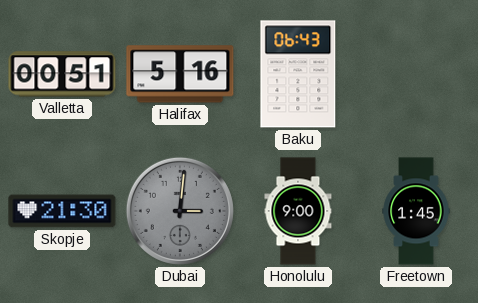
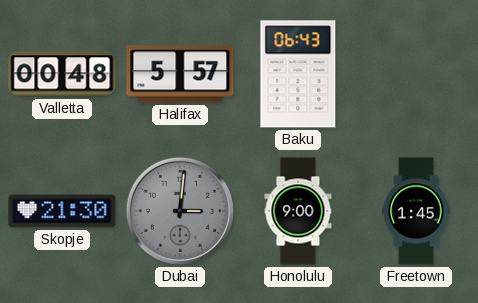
Valletta: 00:51 -> 00:48 (62, 74)
Halifax: 5:16 -> 5:57 (180, 74)
